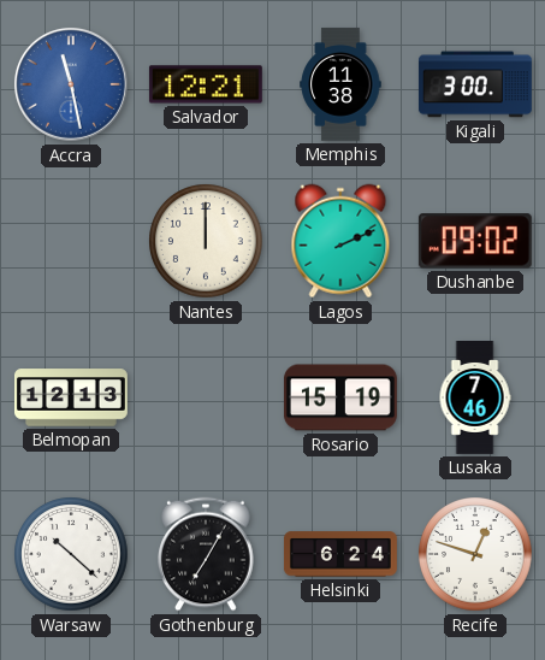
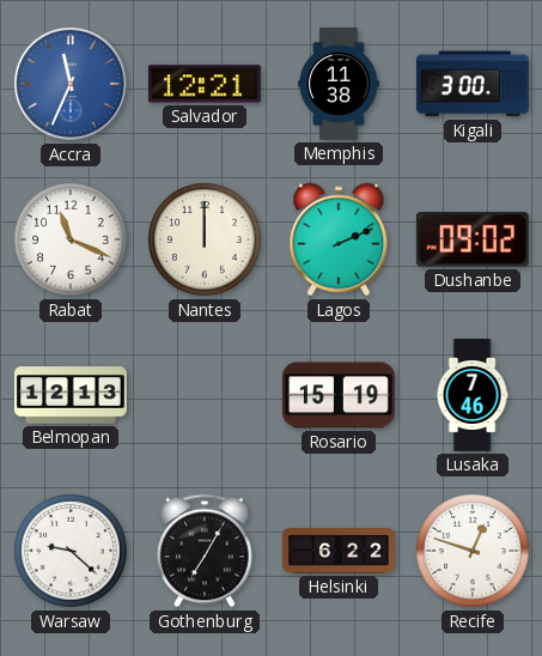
Accra: 11:28 -> 11:34 (71, 84)
Rabat: none -> 11:19 (71, 239)
Warsaw: 10:22 -> 9:22 (71, 551)
Helsinki: 6:24 -> 6:22 (339, 551)
